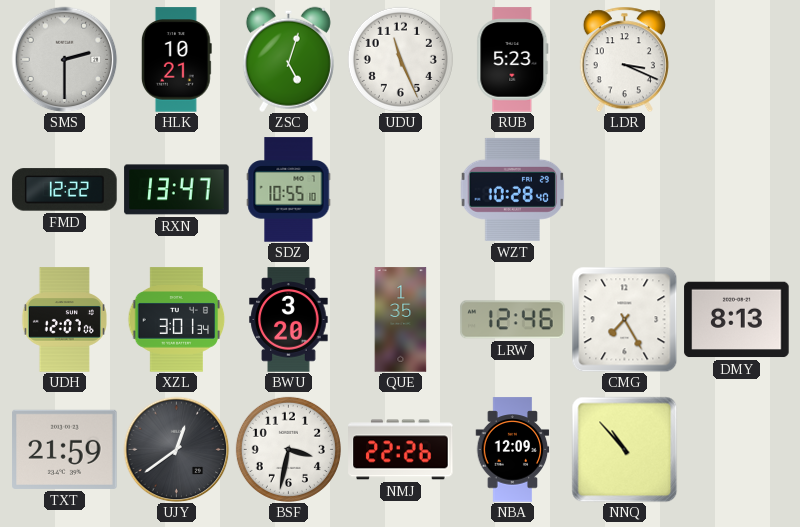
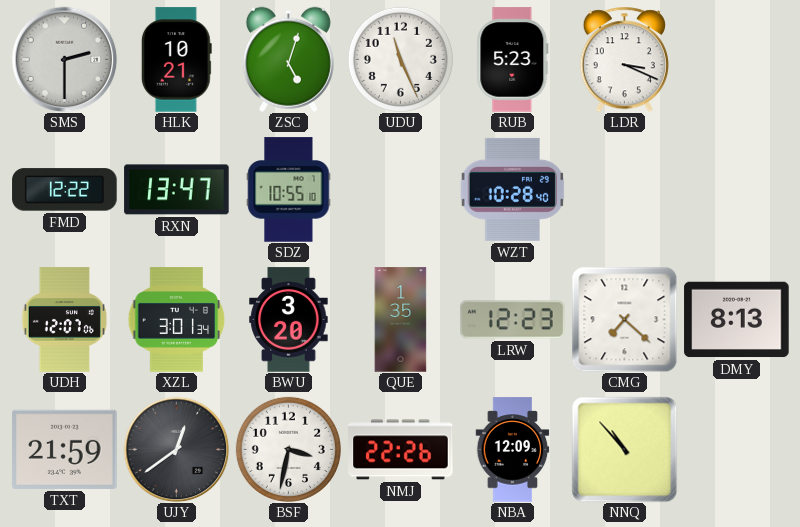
LRW: 12:46 -> 12:23 (513, 320)
CMG: 7:25 -> 7:22 (624, 319)
